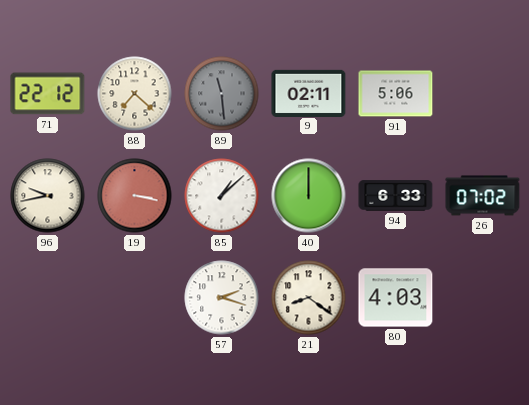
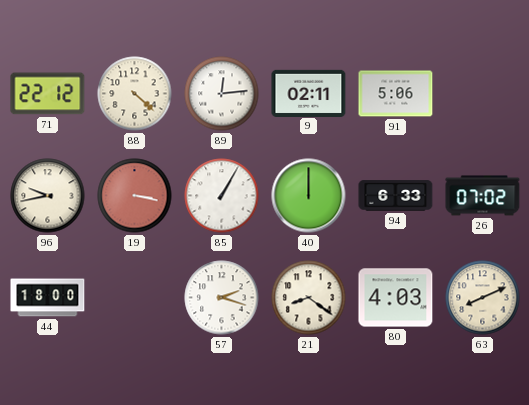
88: 7:22 -> 4:22 (135, 94)
89: 11:29 -> 12:14 (222, 94)
89 dial: grey -> white (222, 94)
85: 1:08 -> 1:05 (222, 196)
44: none -> 18:00 (48, 298)
63: none -> 8:11 (483, 298)
